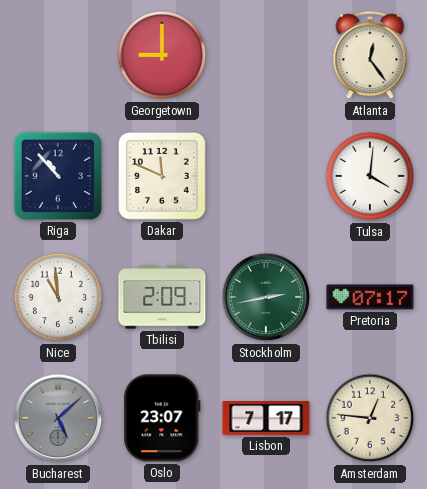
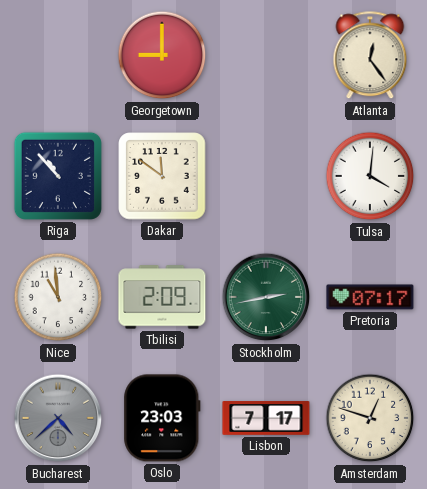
Dakar: 11:49 -> 11:51 (162, 176)
Bucharest: 5:08 -> 4:38 (58, 418)
Oslo: 23:07 -> 23:03 (162, 418)
Amsterdam: 12:46 -> 12:48 (370, 418)
